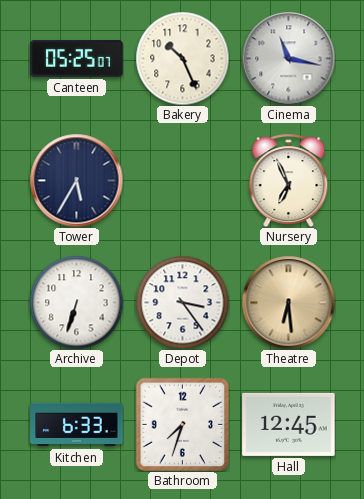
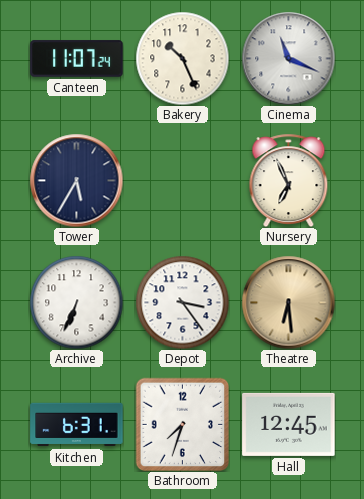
Canteen: 05:25 -> 11:07 (77, 59)
Cinema: 11:17 -> 11:19 (288, 58)
Archive: 6:33 -> 6:34 (76, 302)
Kitchen: 6:33 -> 6:31 (77, 425)
